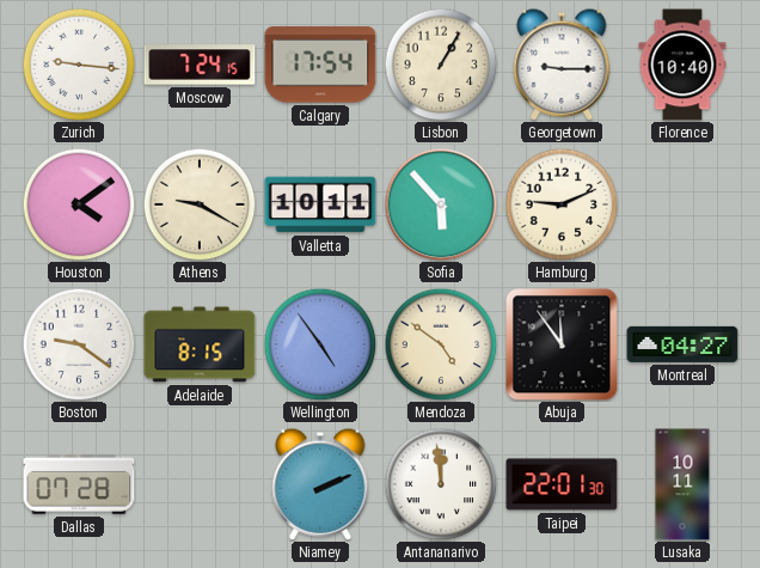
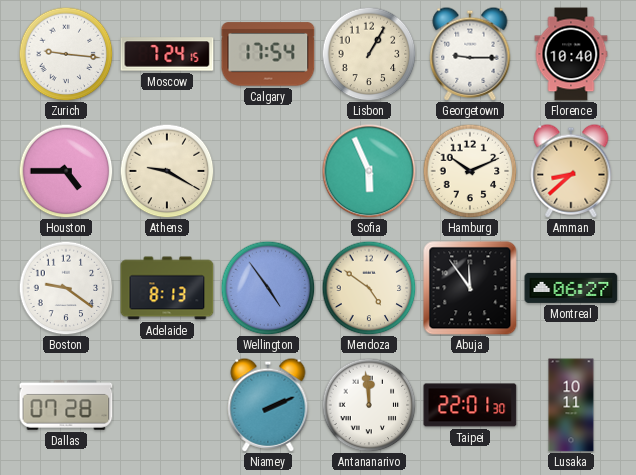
Houston: 4:09 -> 4:45 (66, 171)
Valletta: 10:11 -> none (320, 204)
Sofia: 5:53 -> 5:56 (369, 171)
Hamburg: 9:11 -> 10:11 (470, 171)
Amman: none -> 8:38 (571, 171)
Adelaide: 8:15 -> 8:13 (167, 288)
Montreal: 04:27 -> 06:27 (571, 288)
